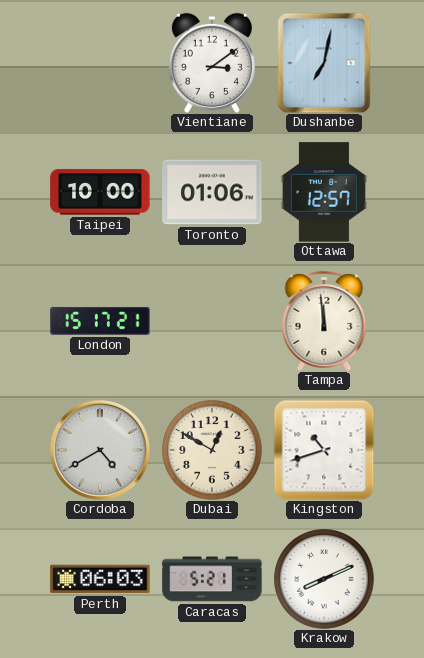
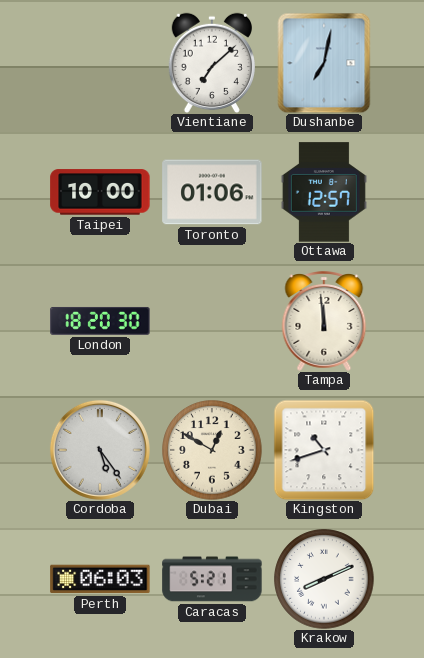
Vientiane: 3:09 -> 7:08 (212, 63)
London: 15:17 -> 18:20 (100, 321)
Cordoba: 4:40 -> 5:24 (100, 450)
